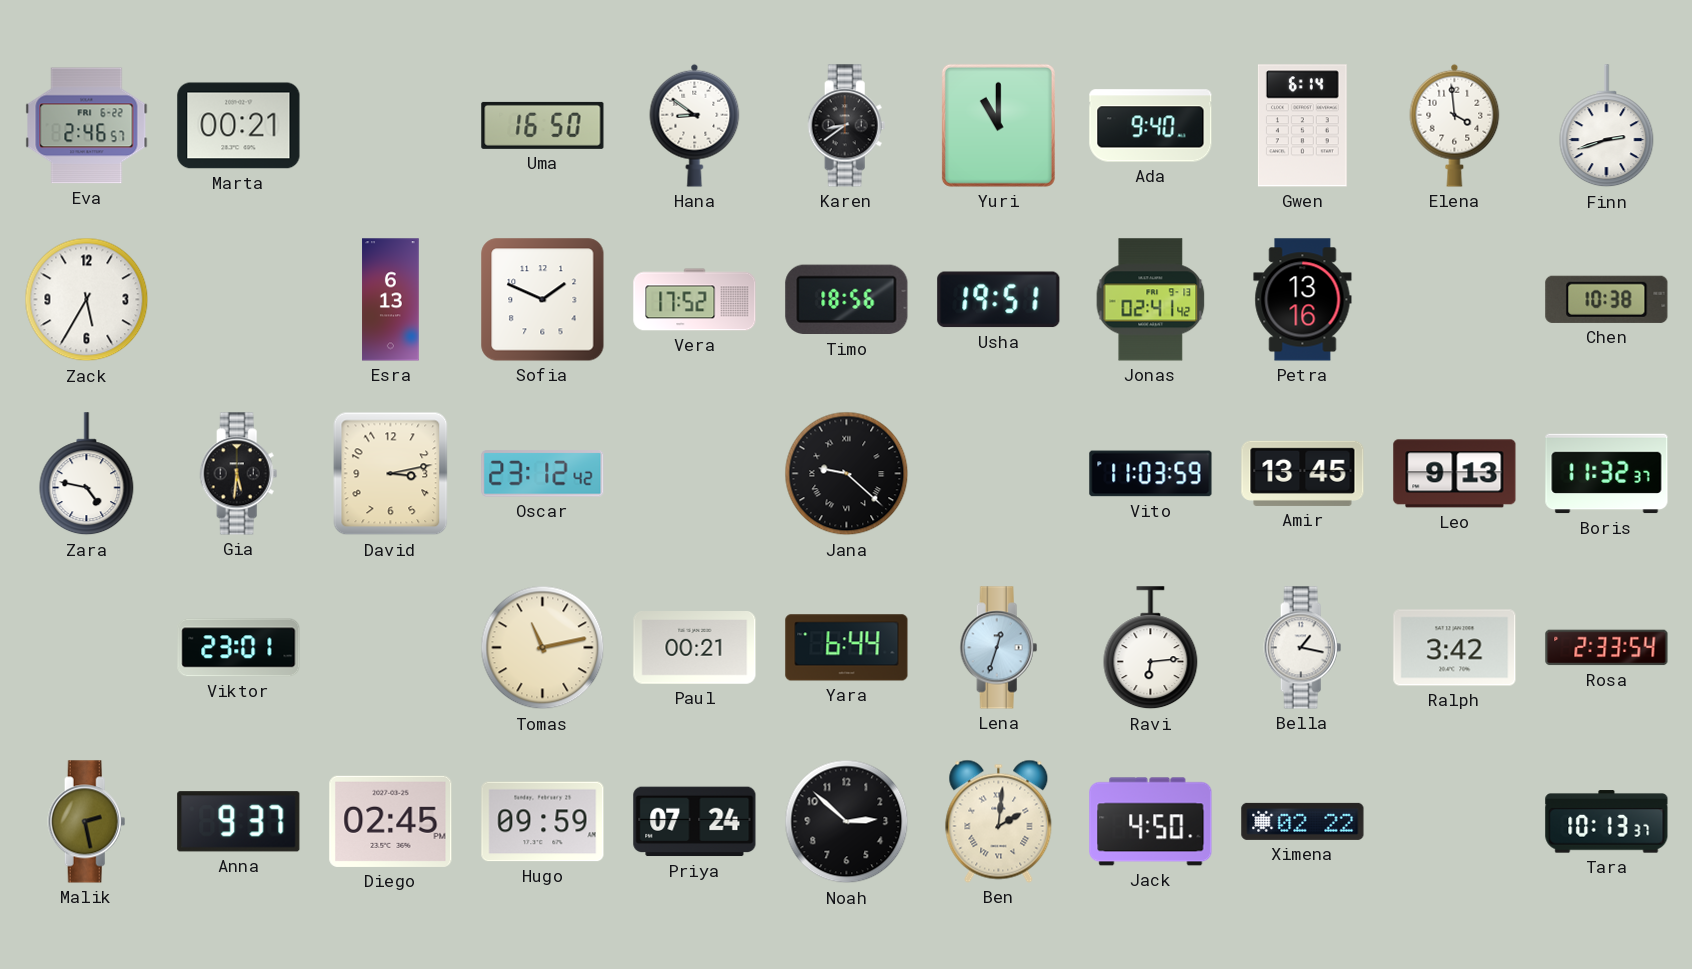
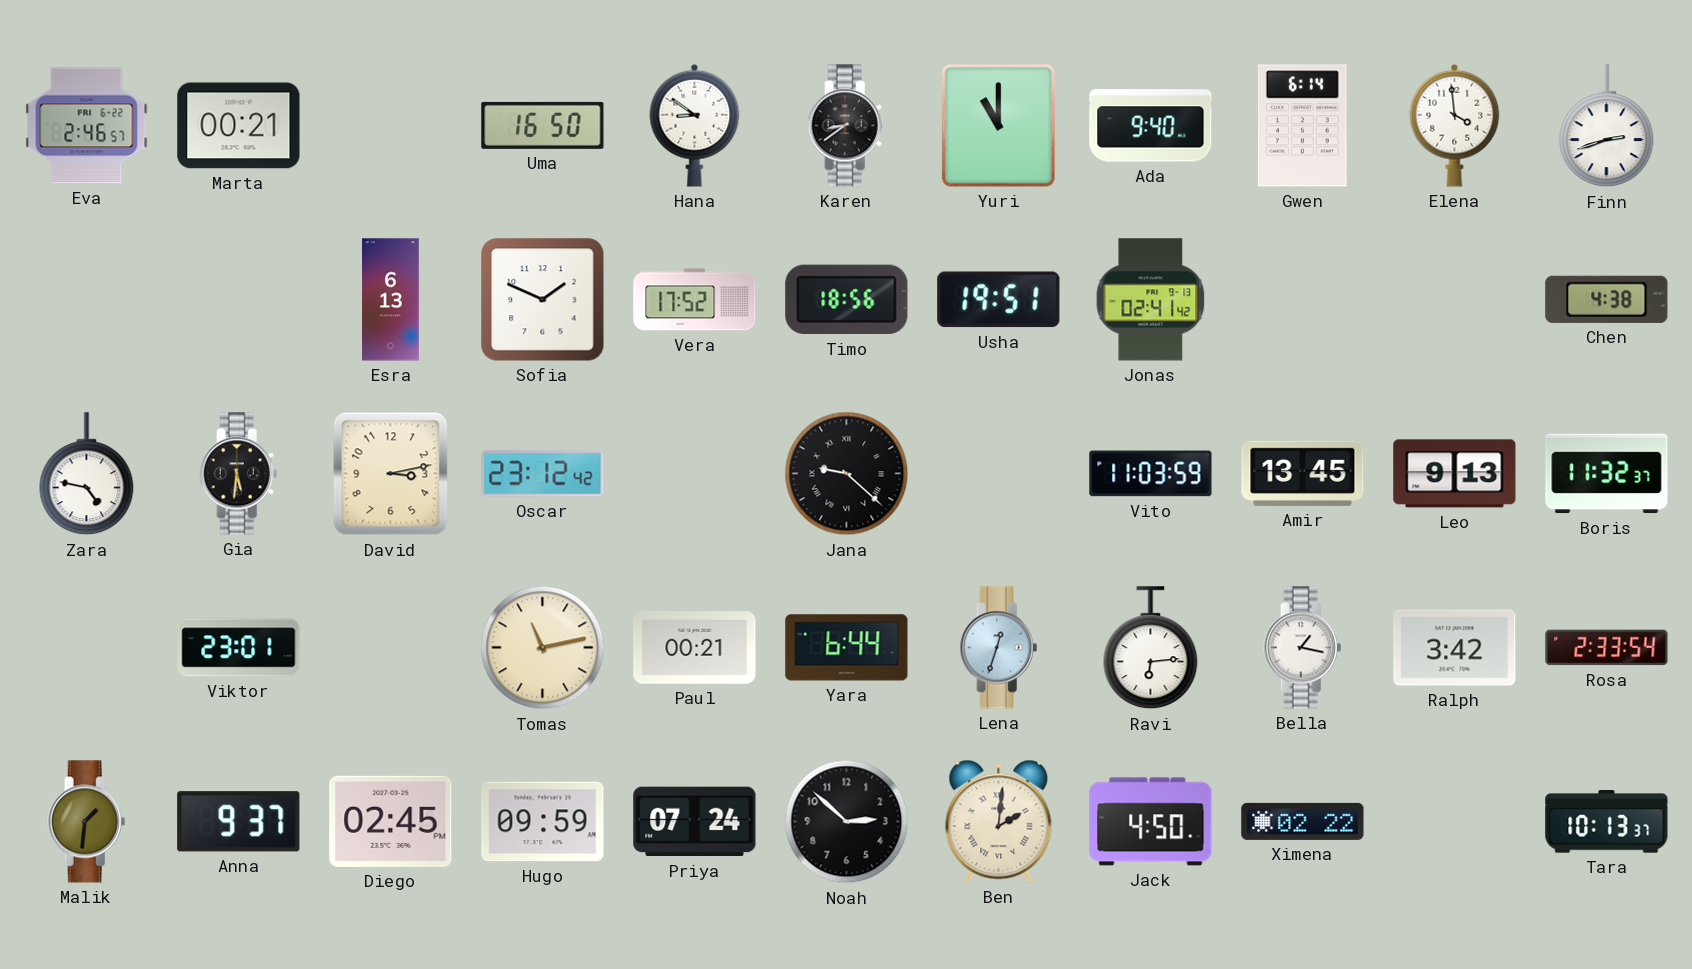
Zack: 5:35 -> none (87, 300)
Petra: 13:16 -> none (1303, 300)
Chen: 10:38 -> 4:38 (1607, 299)
Malik: 2:28 -> 1:31 (87, 822)
